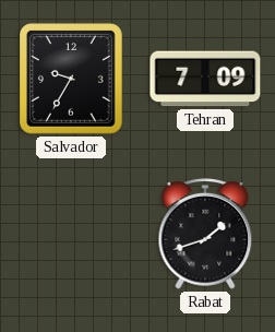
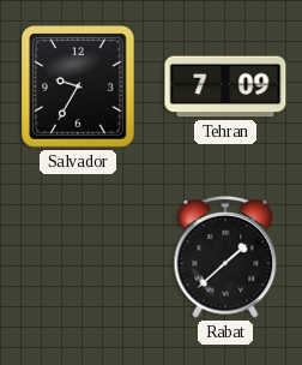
Rabat: 1:42 -> 1:38 (225, 257)
